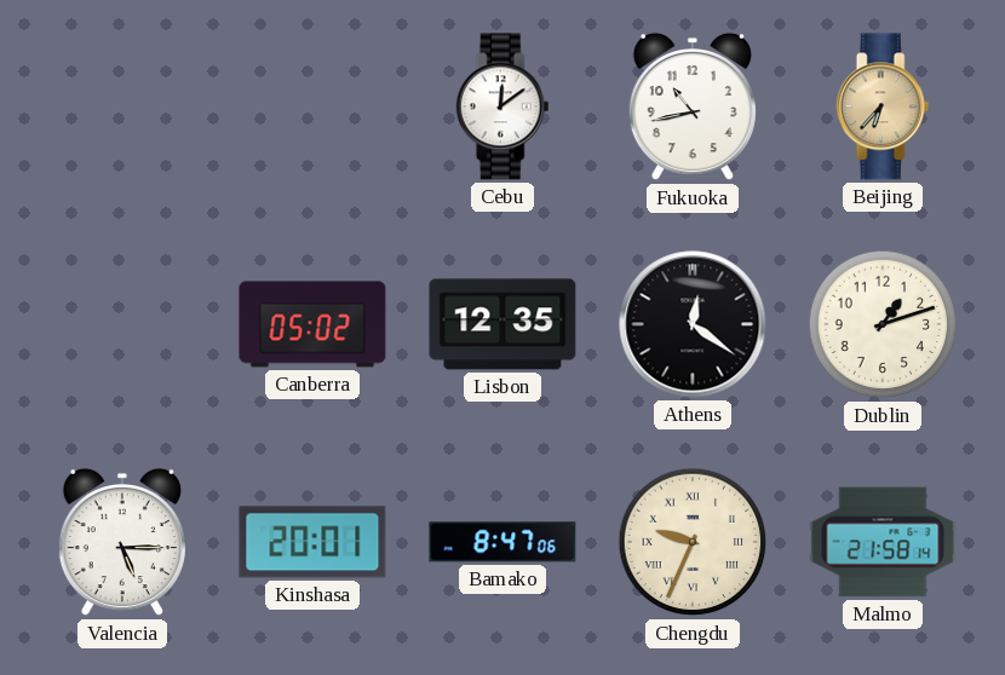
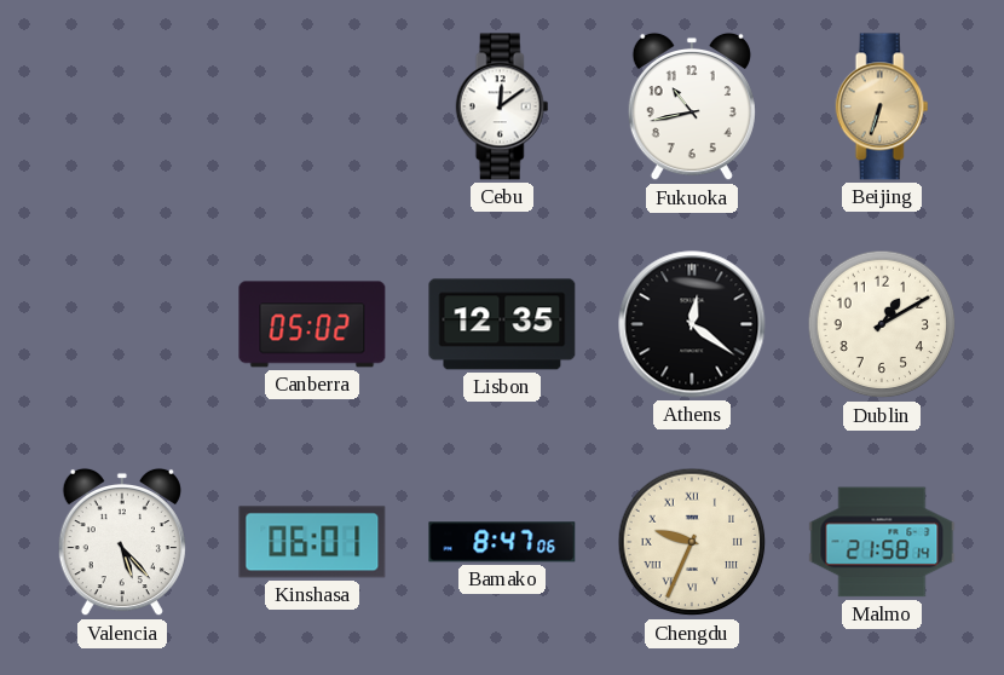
Beijing: 6:37 -> 6:33 (882, 106)
Dublin: 1:12 -> 1:10 (882, 324)
Valencia: 5:15 -> 5:23 (122, 542)
Kinshasa: 20:01 -> 06:01 (312, 542)
